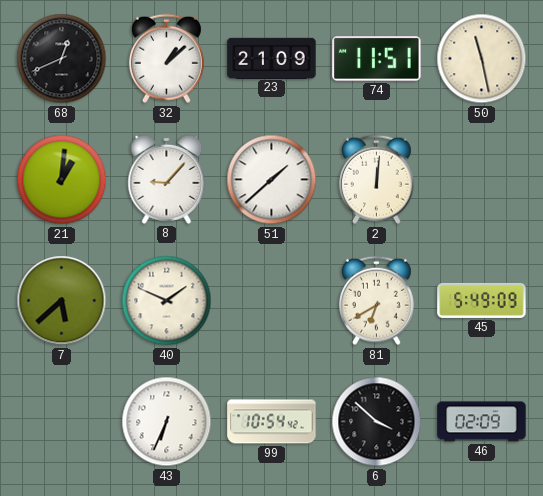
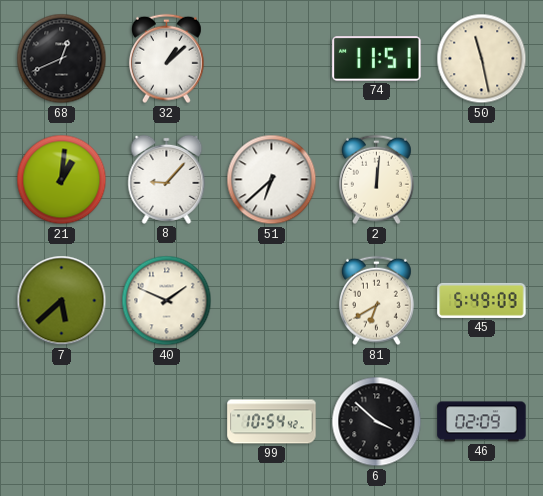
23: 21:09 -> none (272, 58)
51: 1:38 -> 6:38 (272, 180)
43: 6:34 -> none (167, 422)
